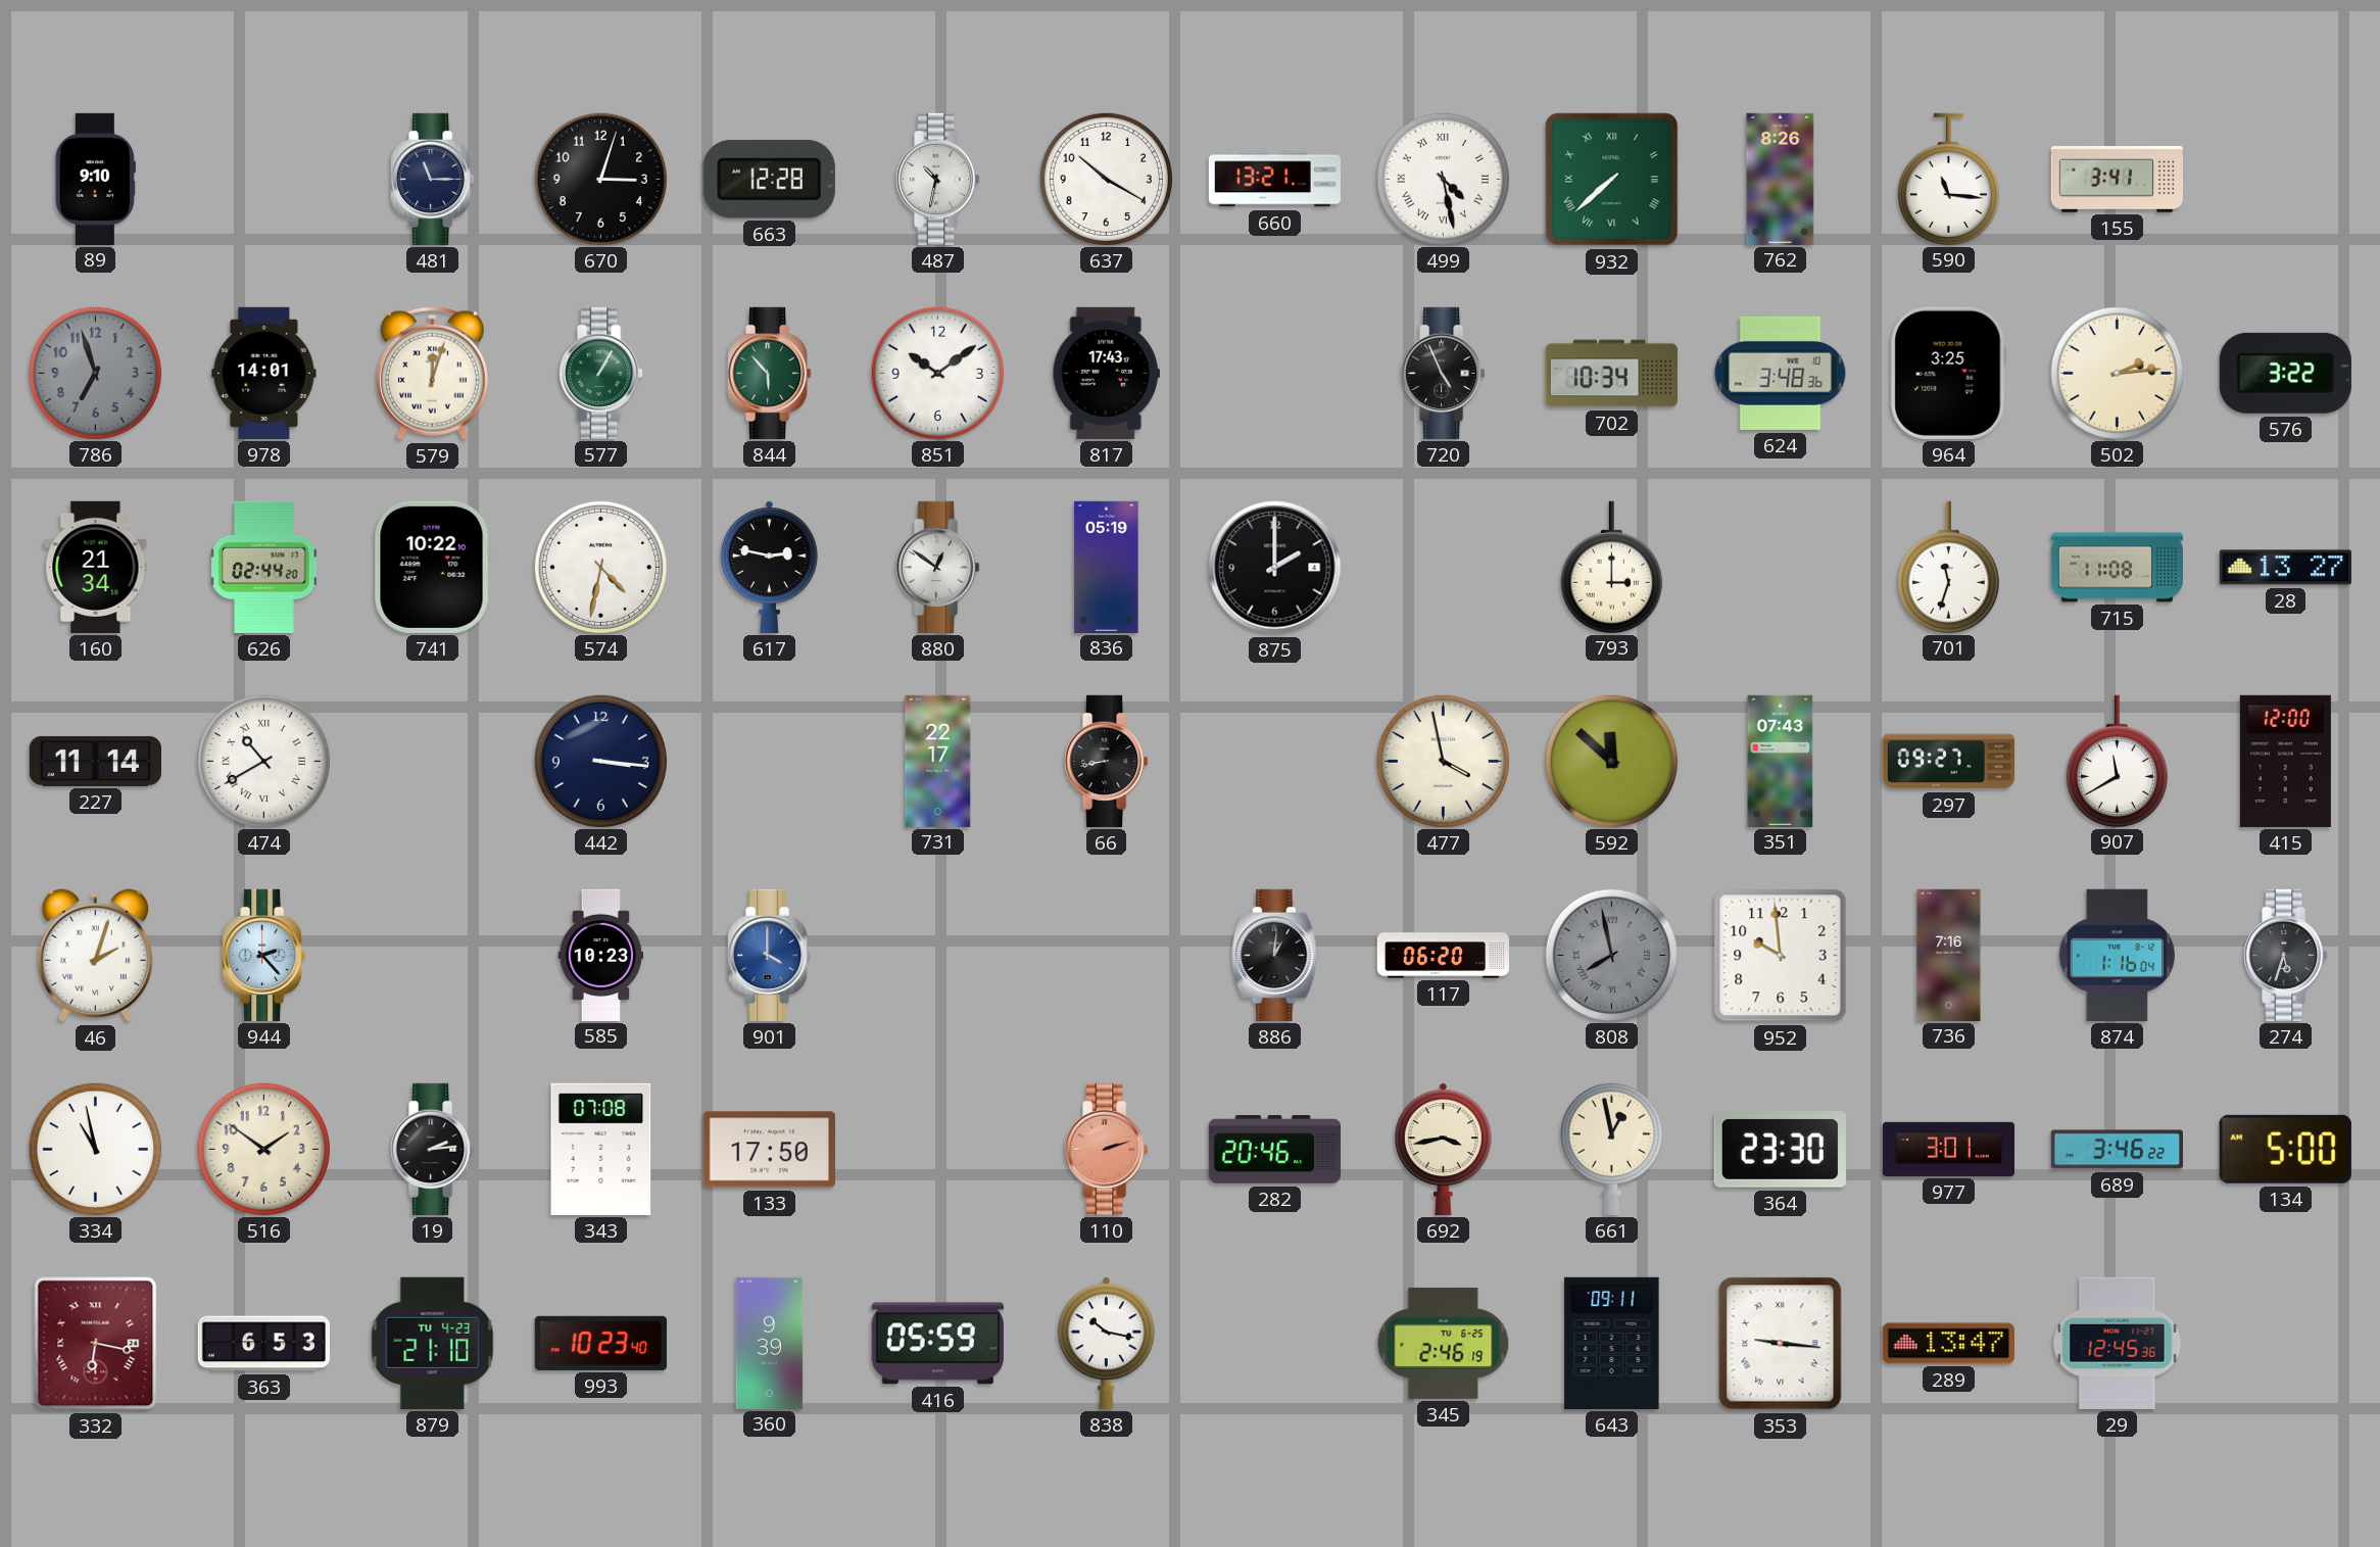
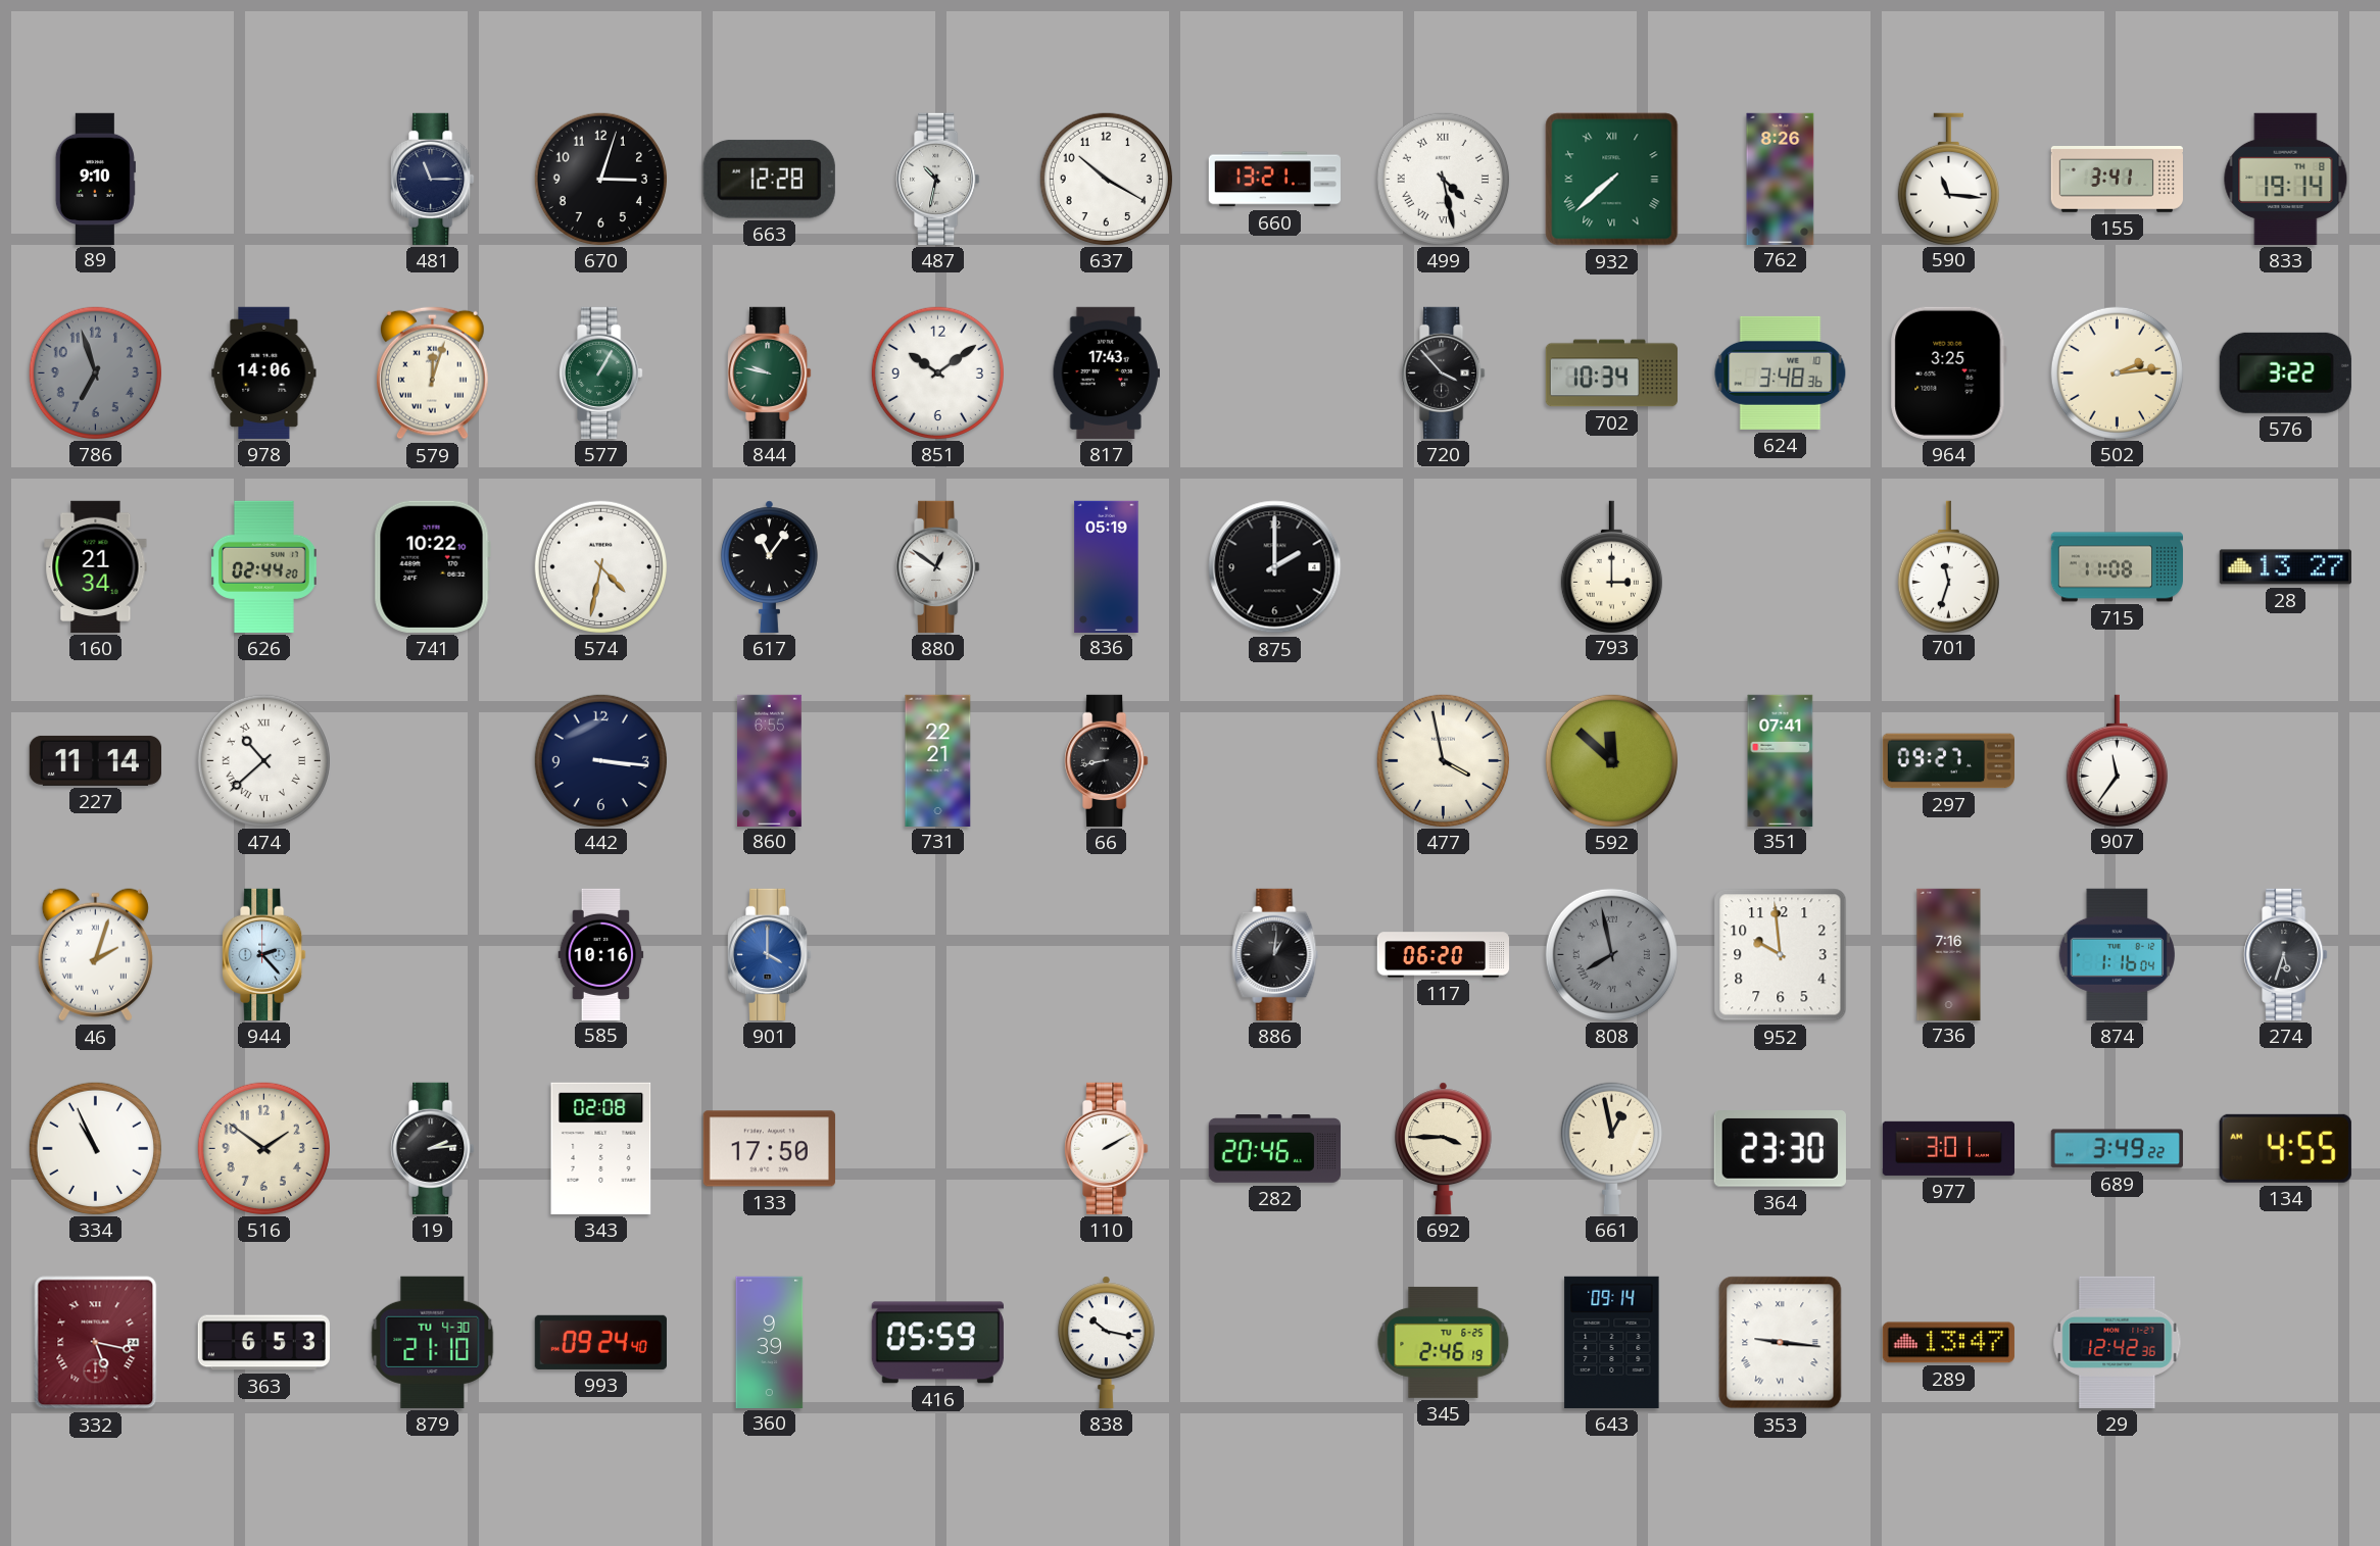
833: none -> 19:14 (2286, 179)
978: 14:01 -> 14:06 (264, 372)
844: 5:53 -> 9:47 (770, 372)
720: 4:56 -> 3:53 (1444, 372)
617: 2:47 -> 11:06 (769, 566)
474: 10:40 -> 10:38 (263, 760)
860: none -> 6:55 (770, 760)
731: 22:17 -> 22:21 (938, 760)
351: 07:43 -> 07:41 (1781, 760)
907: 11:40 -> 11:36 (2117, 760)
415: 12:00 -> none (2285, 761)
585: 10:23 -> 10:16 (601, 954)
334: 10:58 -> 10:56 (95, 1148)
343: 07:08 -> 02:08 (601, 1148)
110: 2:12 -> 2:10 (1107, 1148)
110 dial: salmon -> white (1107, 1148)
692: 3:43 -> 3:45 (1443, 1148)
689: 3:46 -> 3:49 (2117, 1149)
134: 5:00 -> 4:55 (2285, 1148)
332: 6:17 -> 5:17 (96, 1343)
879 date: TU 4-23 -> TU 4-30 (433, 1342)
993: 10:23 -> 09:24 (600, 1342)
643: 09:11 -> 09:14 (1612, 1342)
29: 12:45 -> 12:42 (2118, 1342)
